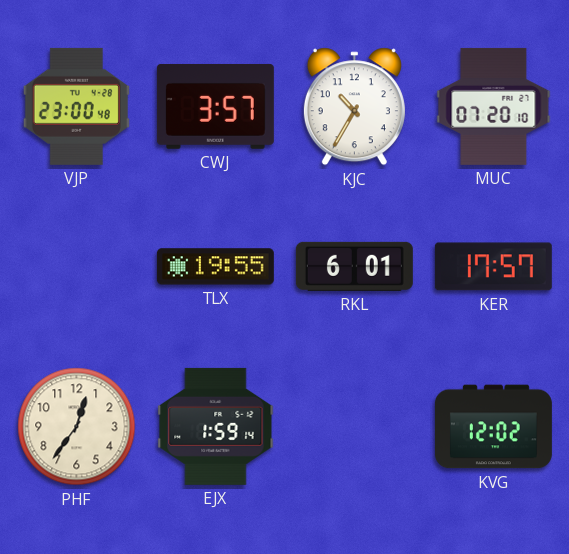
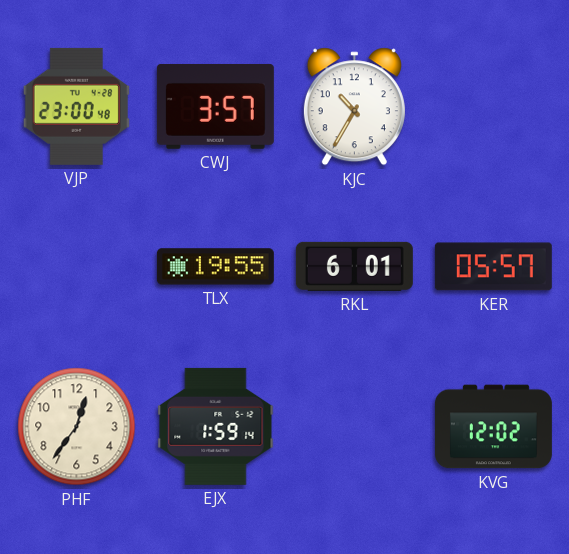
MUC: 07:20 -> none (494, 106)
KER: 17:57 -> 05:57 (493, 267)
